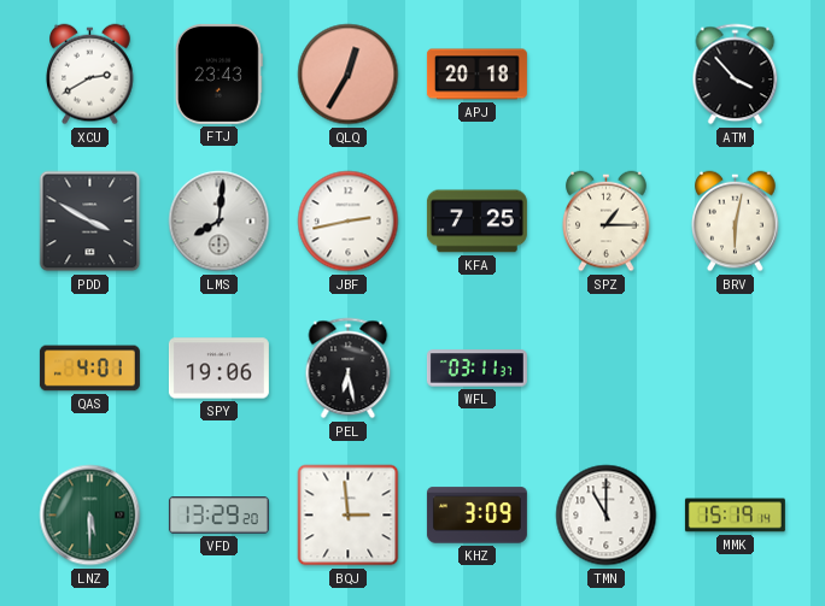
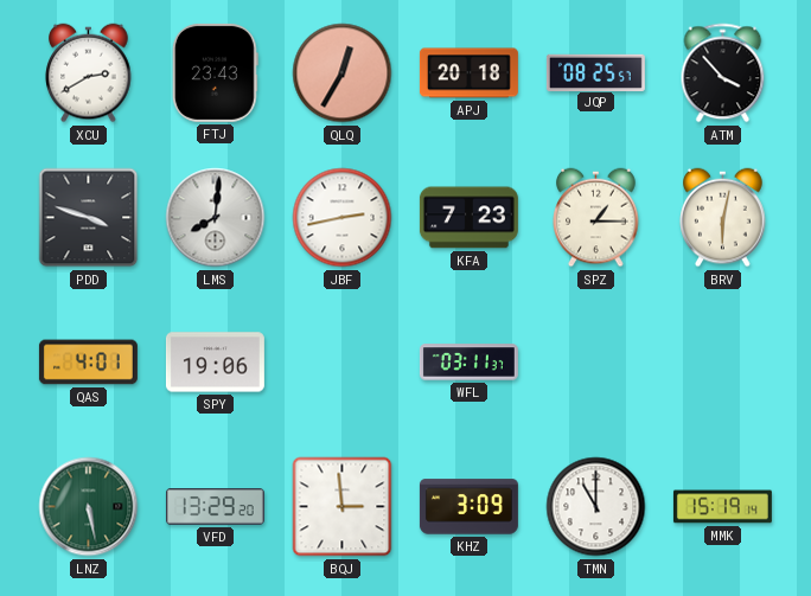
JQP: none -> 08:25 (595, 72)
PDD: 3:50 -> 3:48 (89, 218)
KFA: 7:25 -> 7:23 (468, 218)
PEL: 6:28 -> none (349, 369)
LNZ: 5:30 -> 5:28 (89, 507)
